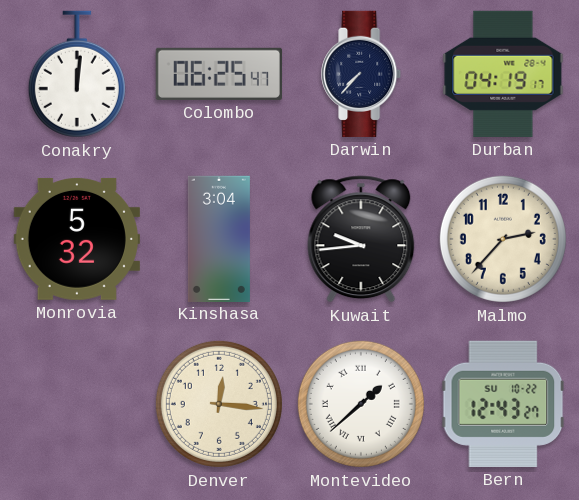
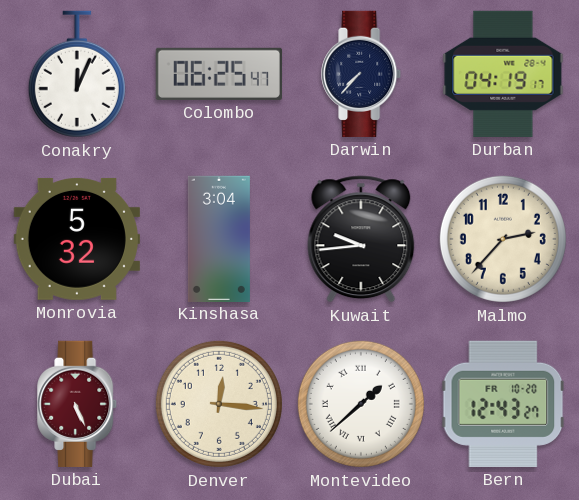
Conakry: 12:01 -> 12:04 (77, 74)
Dubai: none -> 5:26 (78, 404)
Bern date: SU 10-22 -> FR 10-20 (503, 404)
